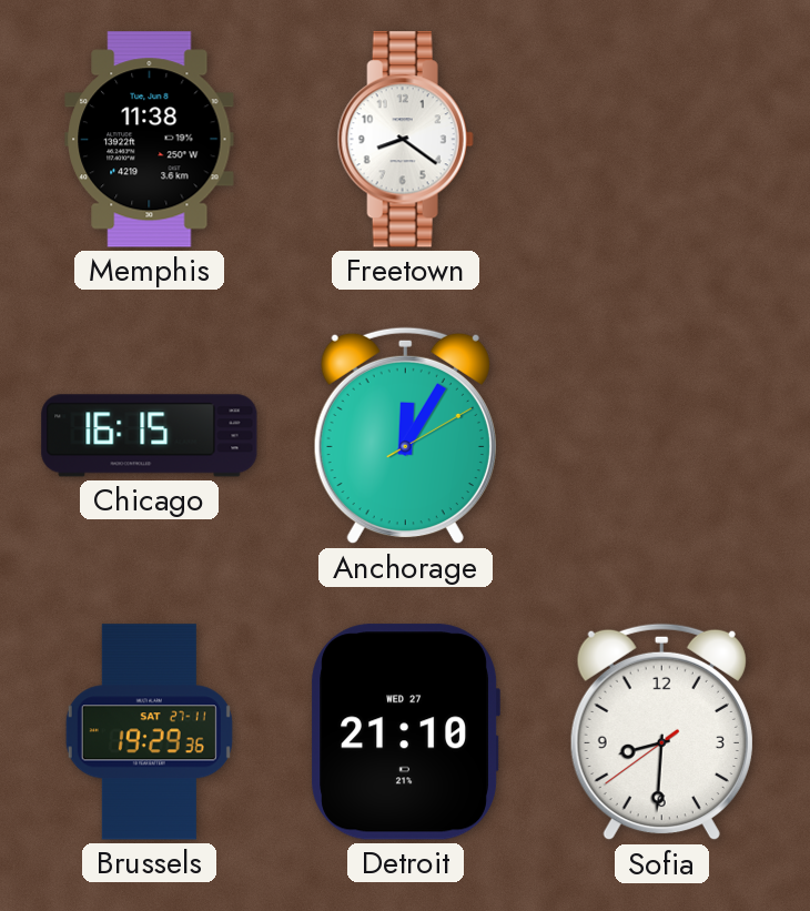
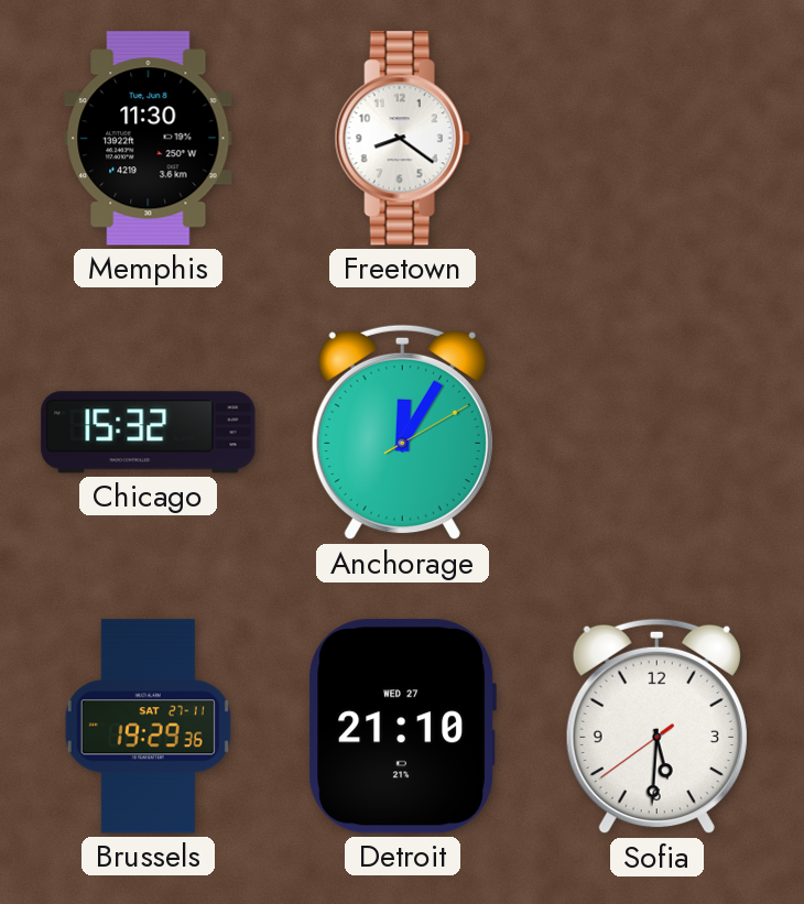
Memphis: 11:38 -> 11:30 (149, 139)
Chicago: 16:15 -> 15:32 (149, 433)
Sofia: 8:30 -> 5:30 (656, 727)
